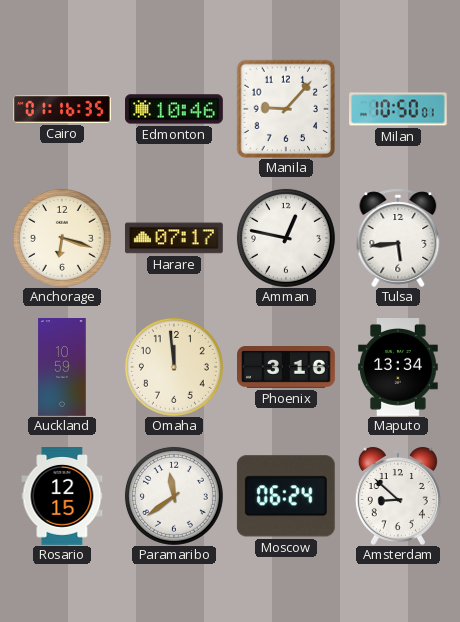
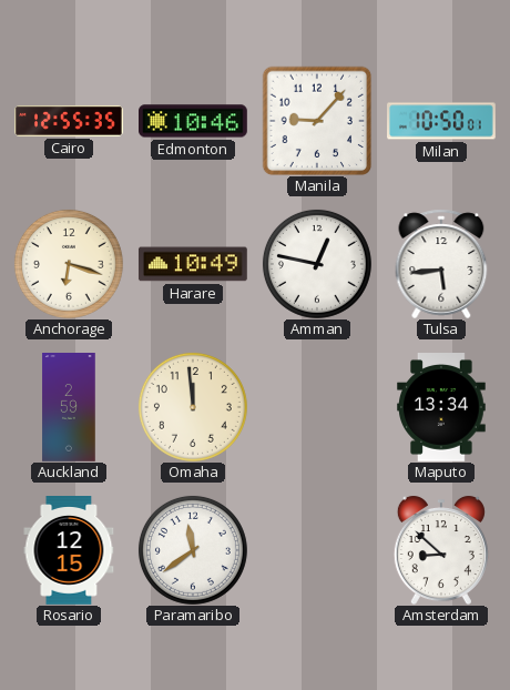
Cairo: 01:16 -> 12:55 (70, 121)
Harare: 07:17 -> 10:49 (193, 264)
Auckland: 10:59 -> 2:59 (69, 408)
Phoenix: 3:16 -> none (287, 368)
Moscow: 06:24 -> none (286, 496)
